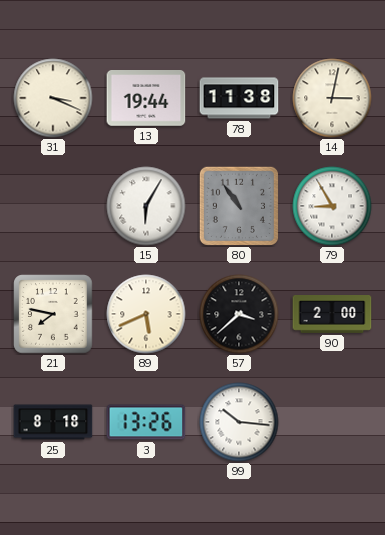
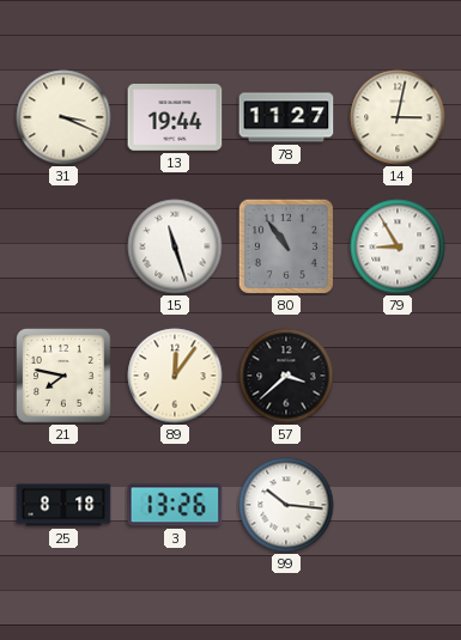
78: 11:38 -> 11:27 (286, 117)
15: 6:05 -> 11:27 (175, 246)
89: 5:41 -> 12:06 (175, 376)
90: 2:00 -> none (332, 315)
